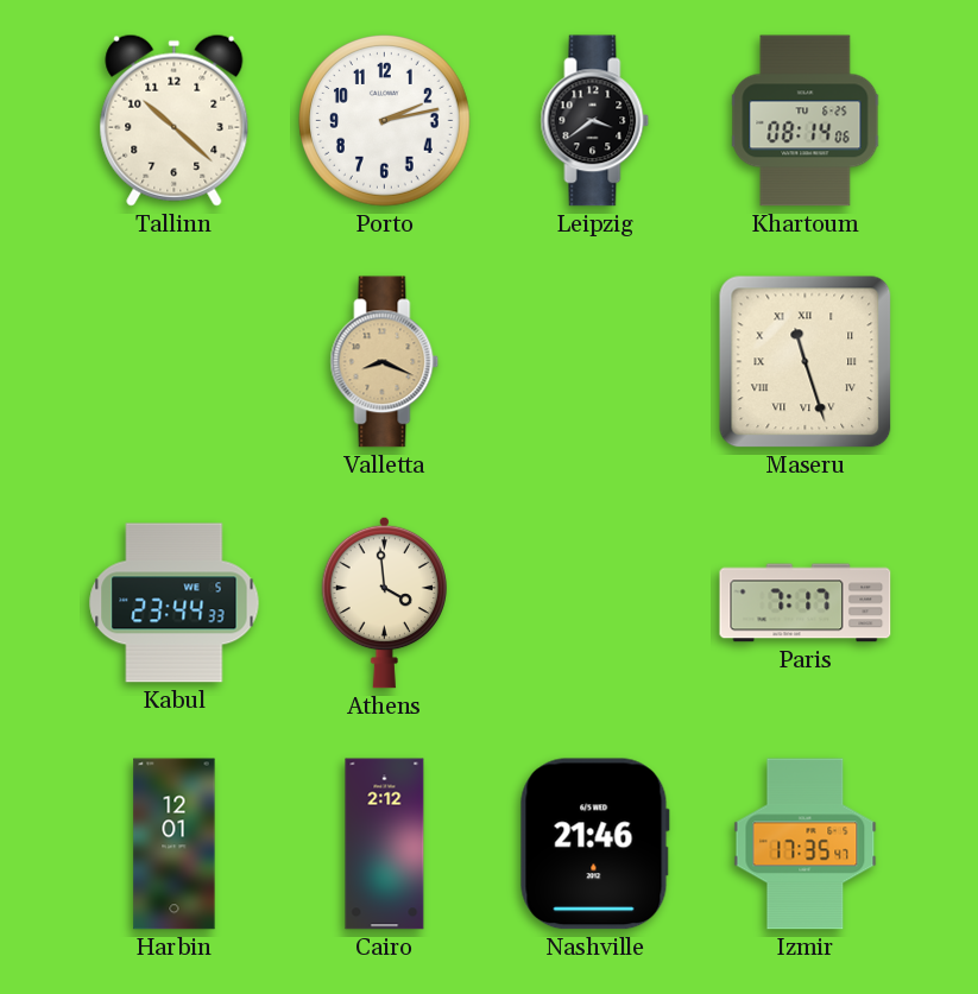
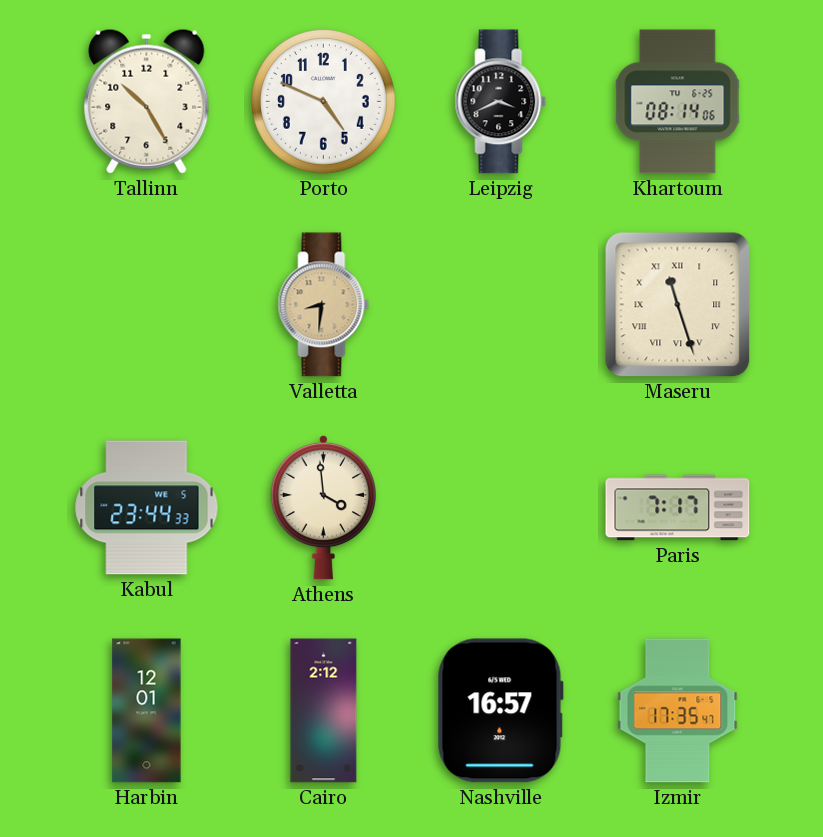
Tallinn: 10:22 -> 10:25 (147, 101)
Porto: 2:13 -> 4:49 (324, 102)
Leipzig: 3:39 -> 3:41 (501, 102)
Valletta: 8:19 -> 8:31 (324, 305)
Nashville: 21:46 -> 16:57 (500, 711)
